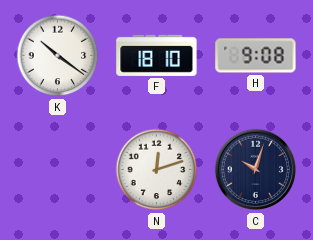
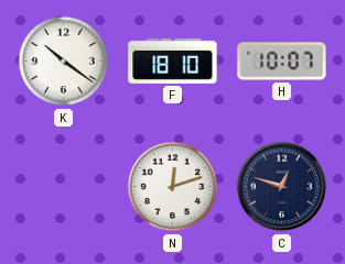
H: 9:08 -> 10:07 (282, 62)
C: 10:03 -> 12:48 (282, 187)
